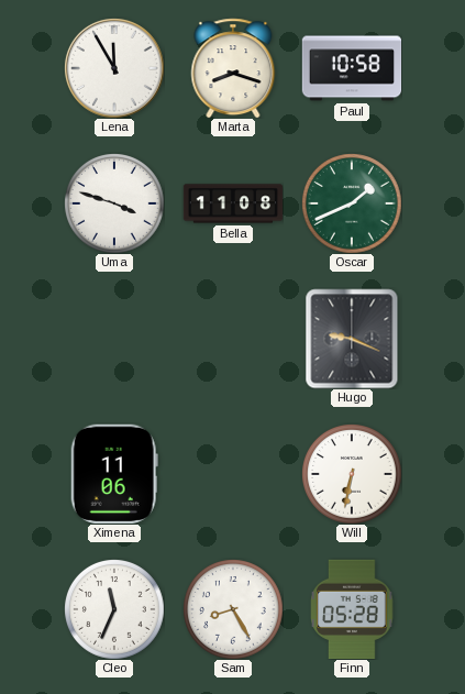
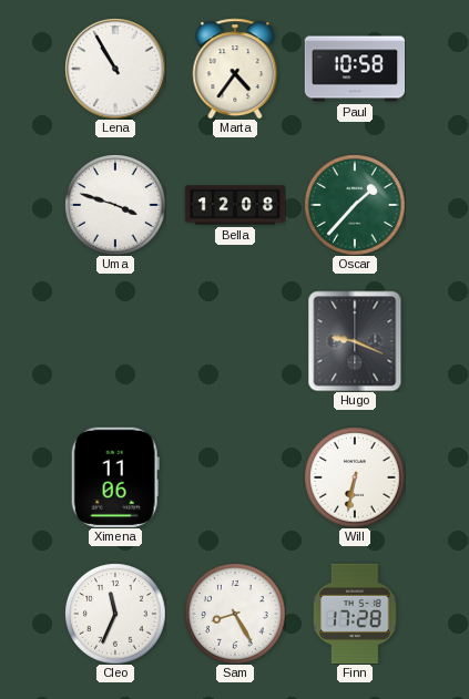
Lena: 11:55 -> 10:55 (115, 69)
Marta: 8:18 -> 4:36 (235, 69)
Bella: 11:08 -> 12:08 (235, 205)
Oscar: 1:41 -> 1:37 (355, 205)
Finn: 05:28 -> 17:28 (355, 613)
